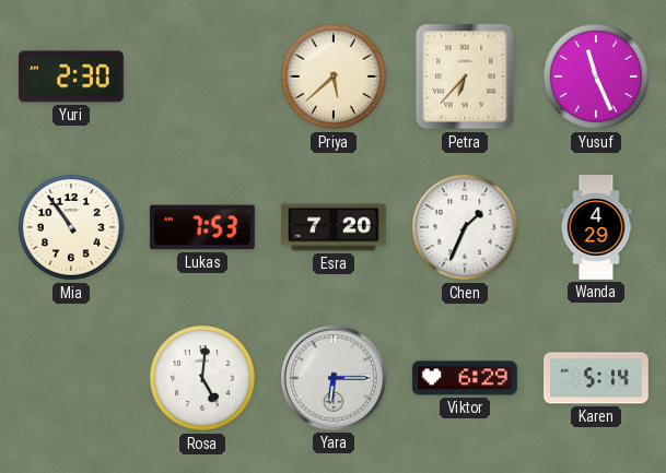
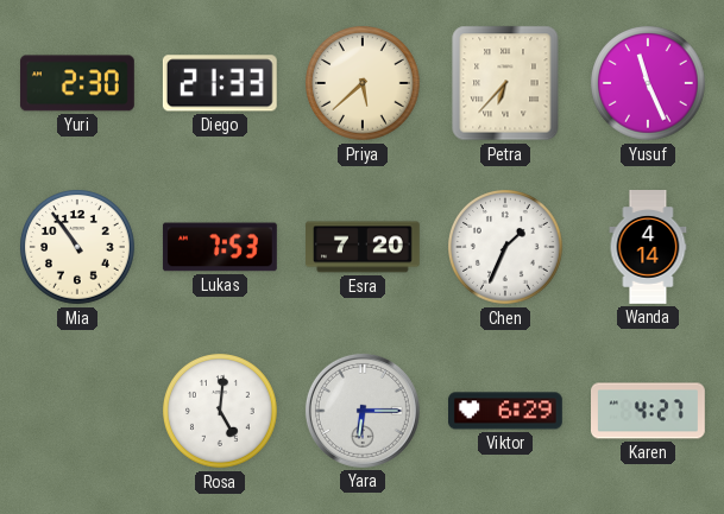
Diego: none -> 21:33 (220, 83)
Wanda: 4:29 -> 4:14 (648, 247)
Karen: 5:14 -> 4:27 (649, 411)
